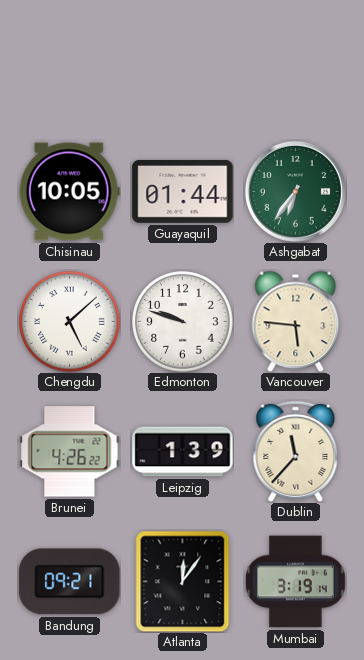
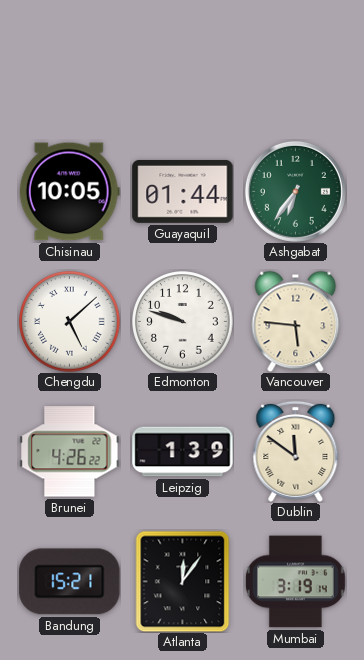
Dublin: 11:37 -> 11:51 (296, 451)
Bandung: 09:21 -> 15:21 (70, 582)
